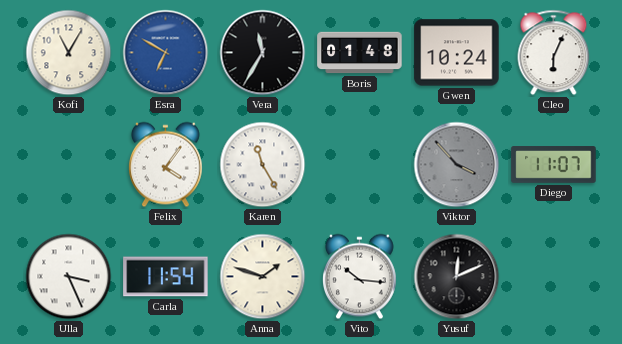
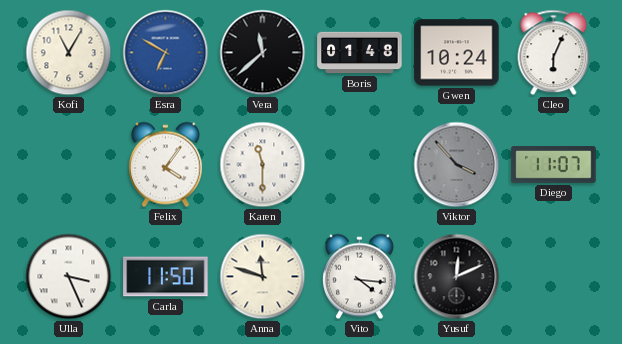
Vera: 11:35 -> 11:38 (263, 53)
Karen: 11:25 -> 11:30 (263, 165)
Carla: 11:54 -> 11:50 (166, 277)
Anna: 1:48 -> 11:48 (263, 277)
Vito: 10:16 -> 4:16 (359, 277)
